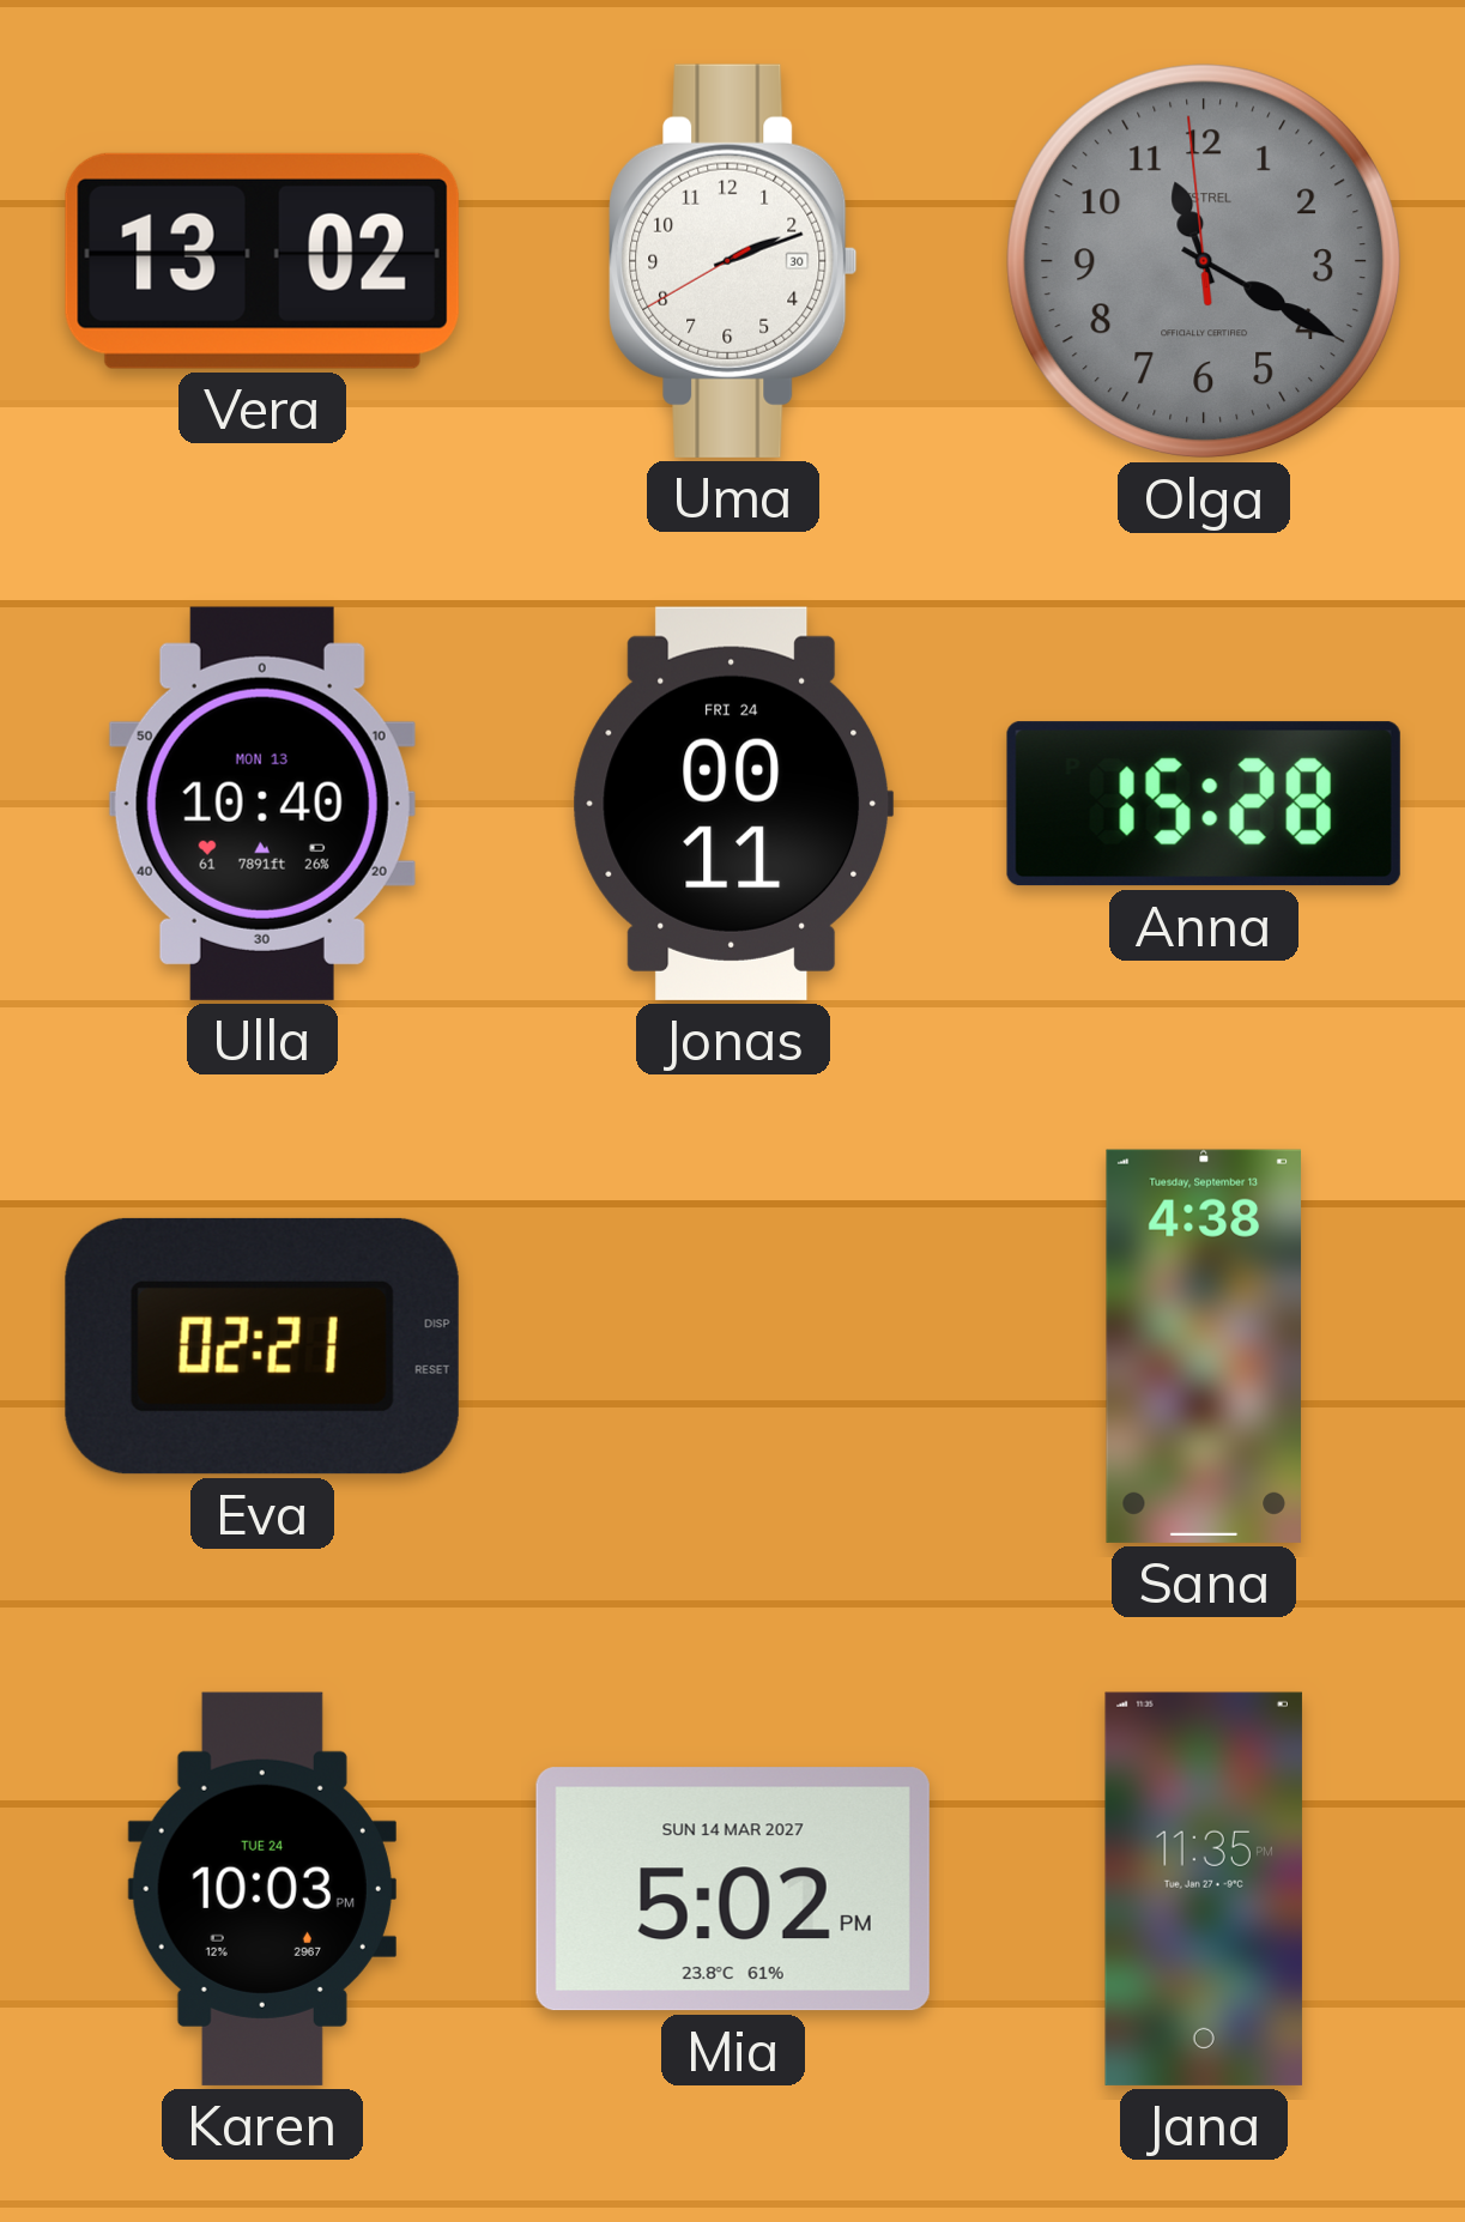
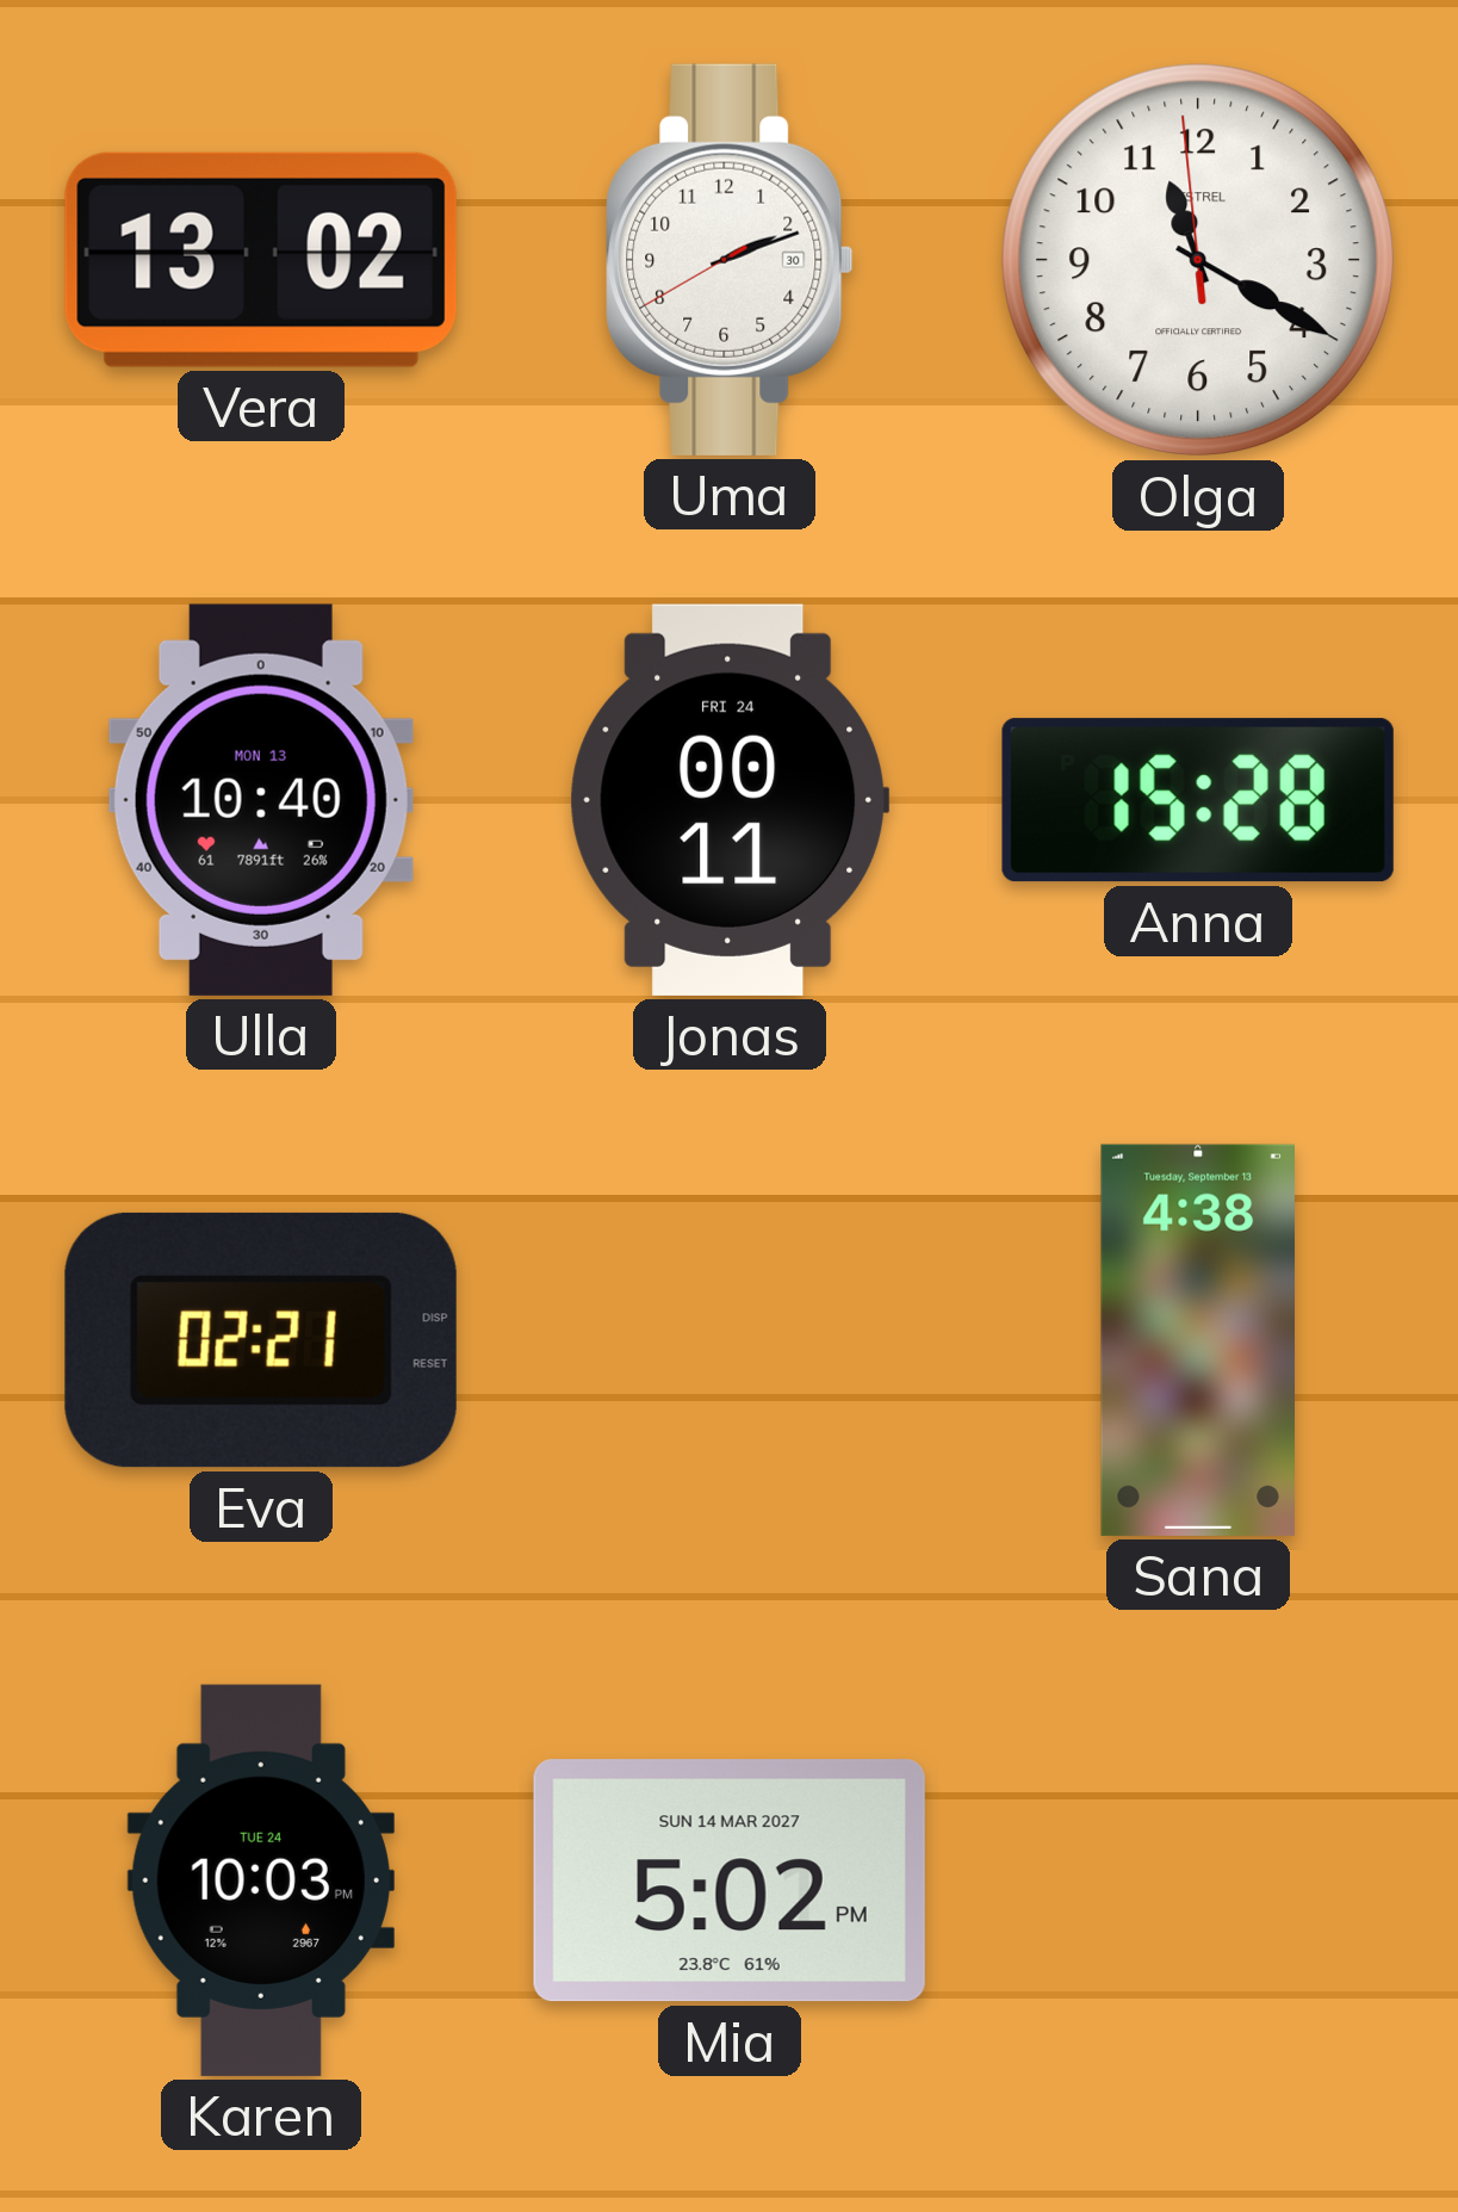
Olga dial: grey -> white (1198, 260)
Jana: 11:35 -> none (1204, 1889)
